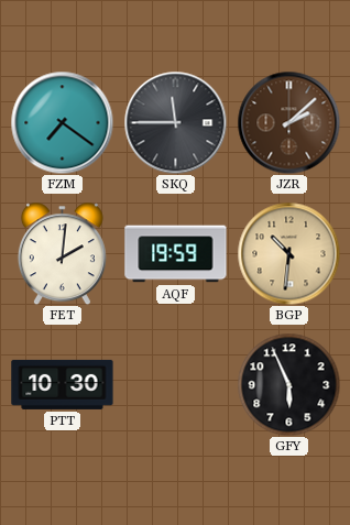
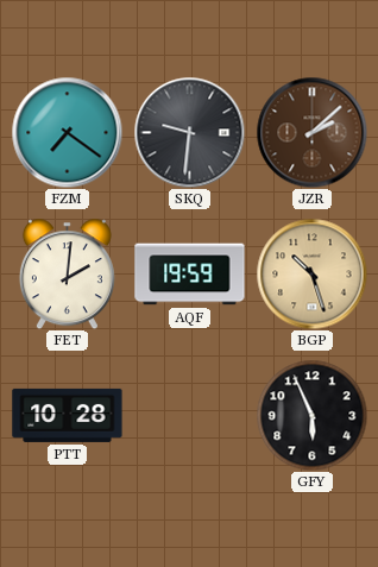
SKQ: 11:45 -> 9:31 (189, 132)
BGP: 10:31 -> 10:27 (311, 273)
PTT: 10:30 -> 10:28 (68, 415)
